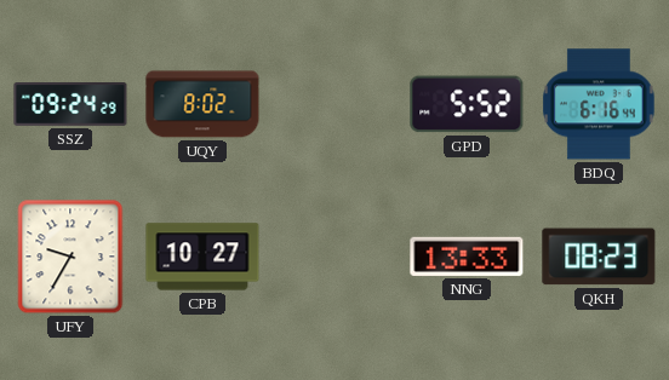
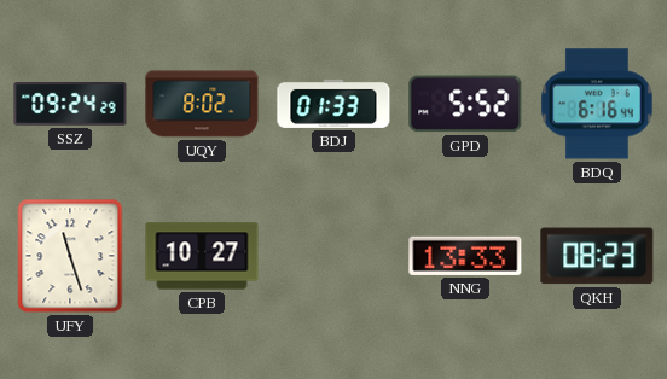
BDJ: none -> 01:33 (333, 104)
UFY: 9:35 -> 11:27 (70, 256)
